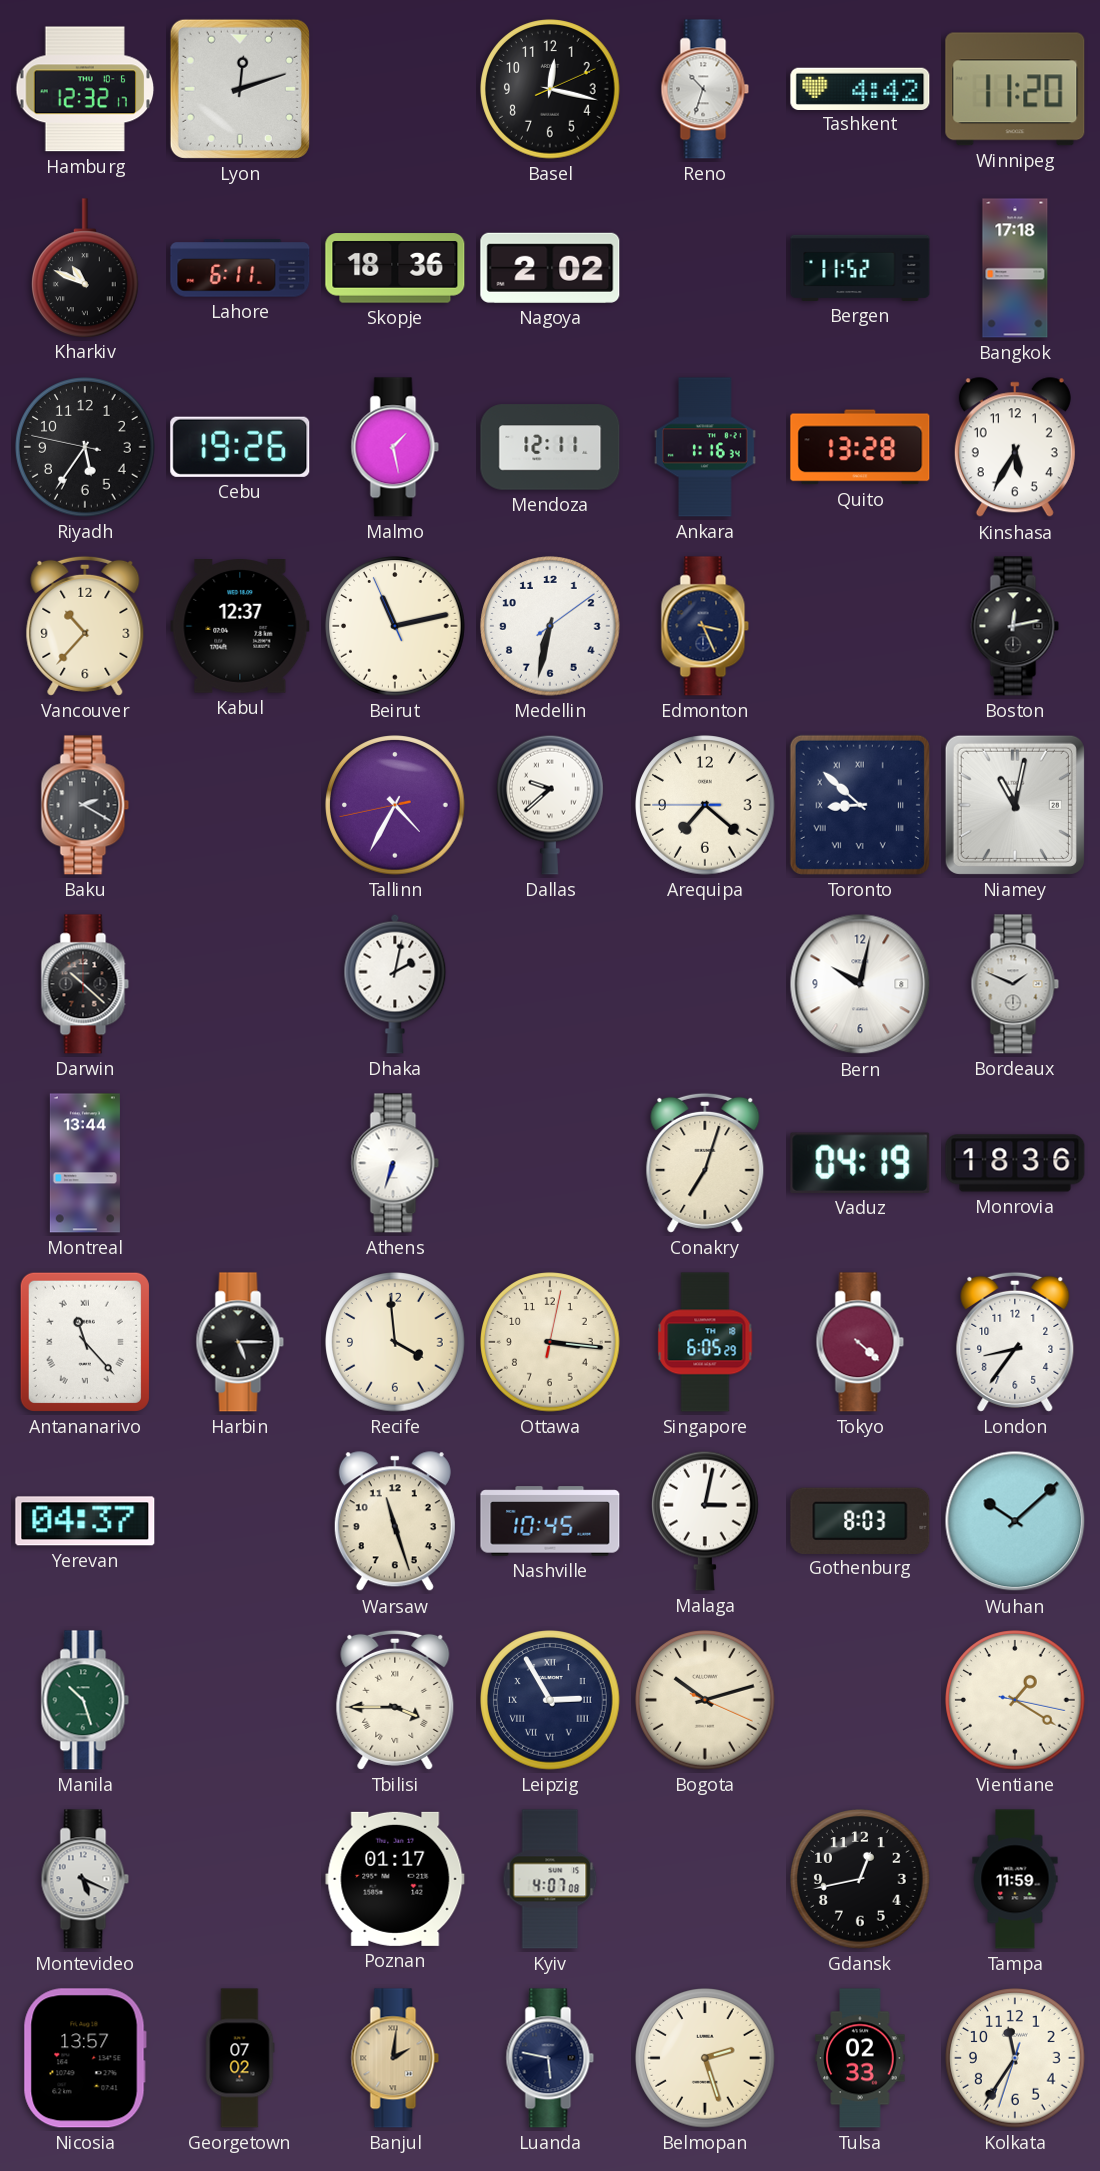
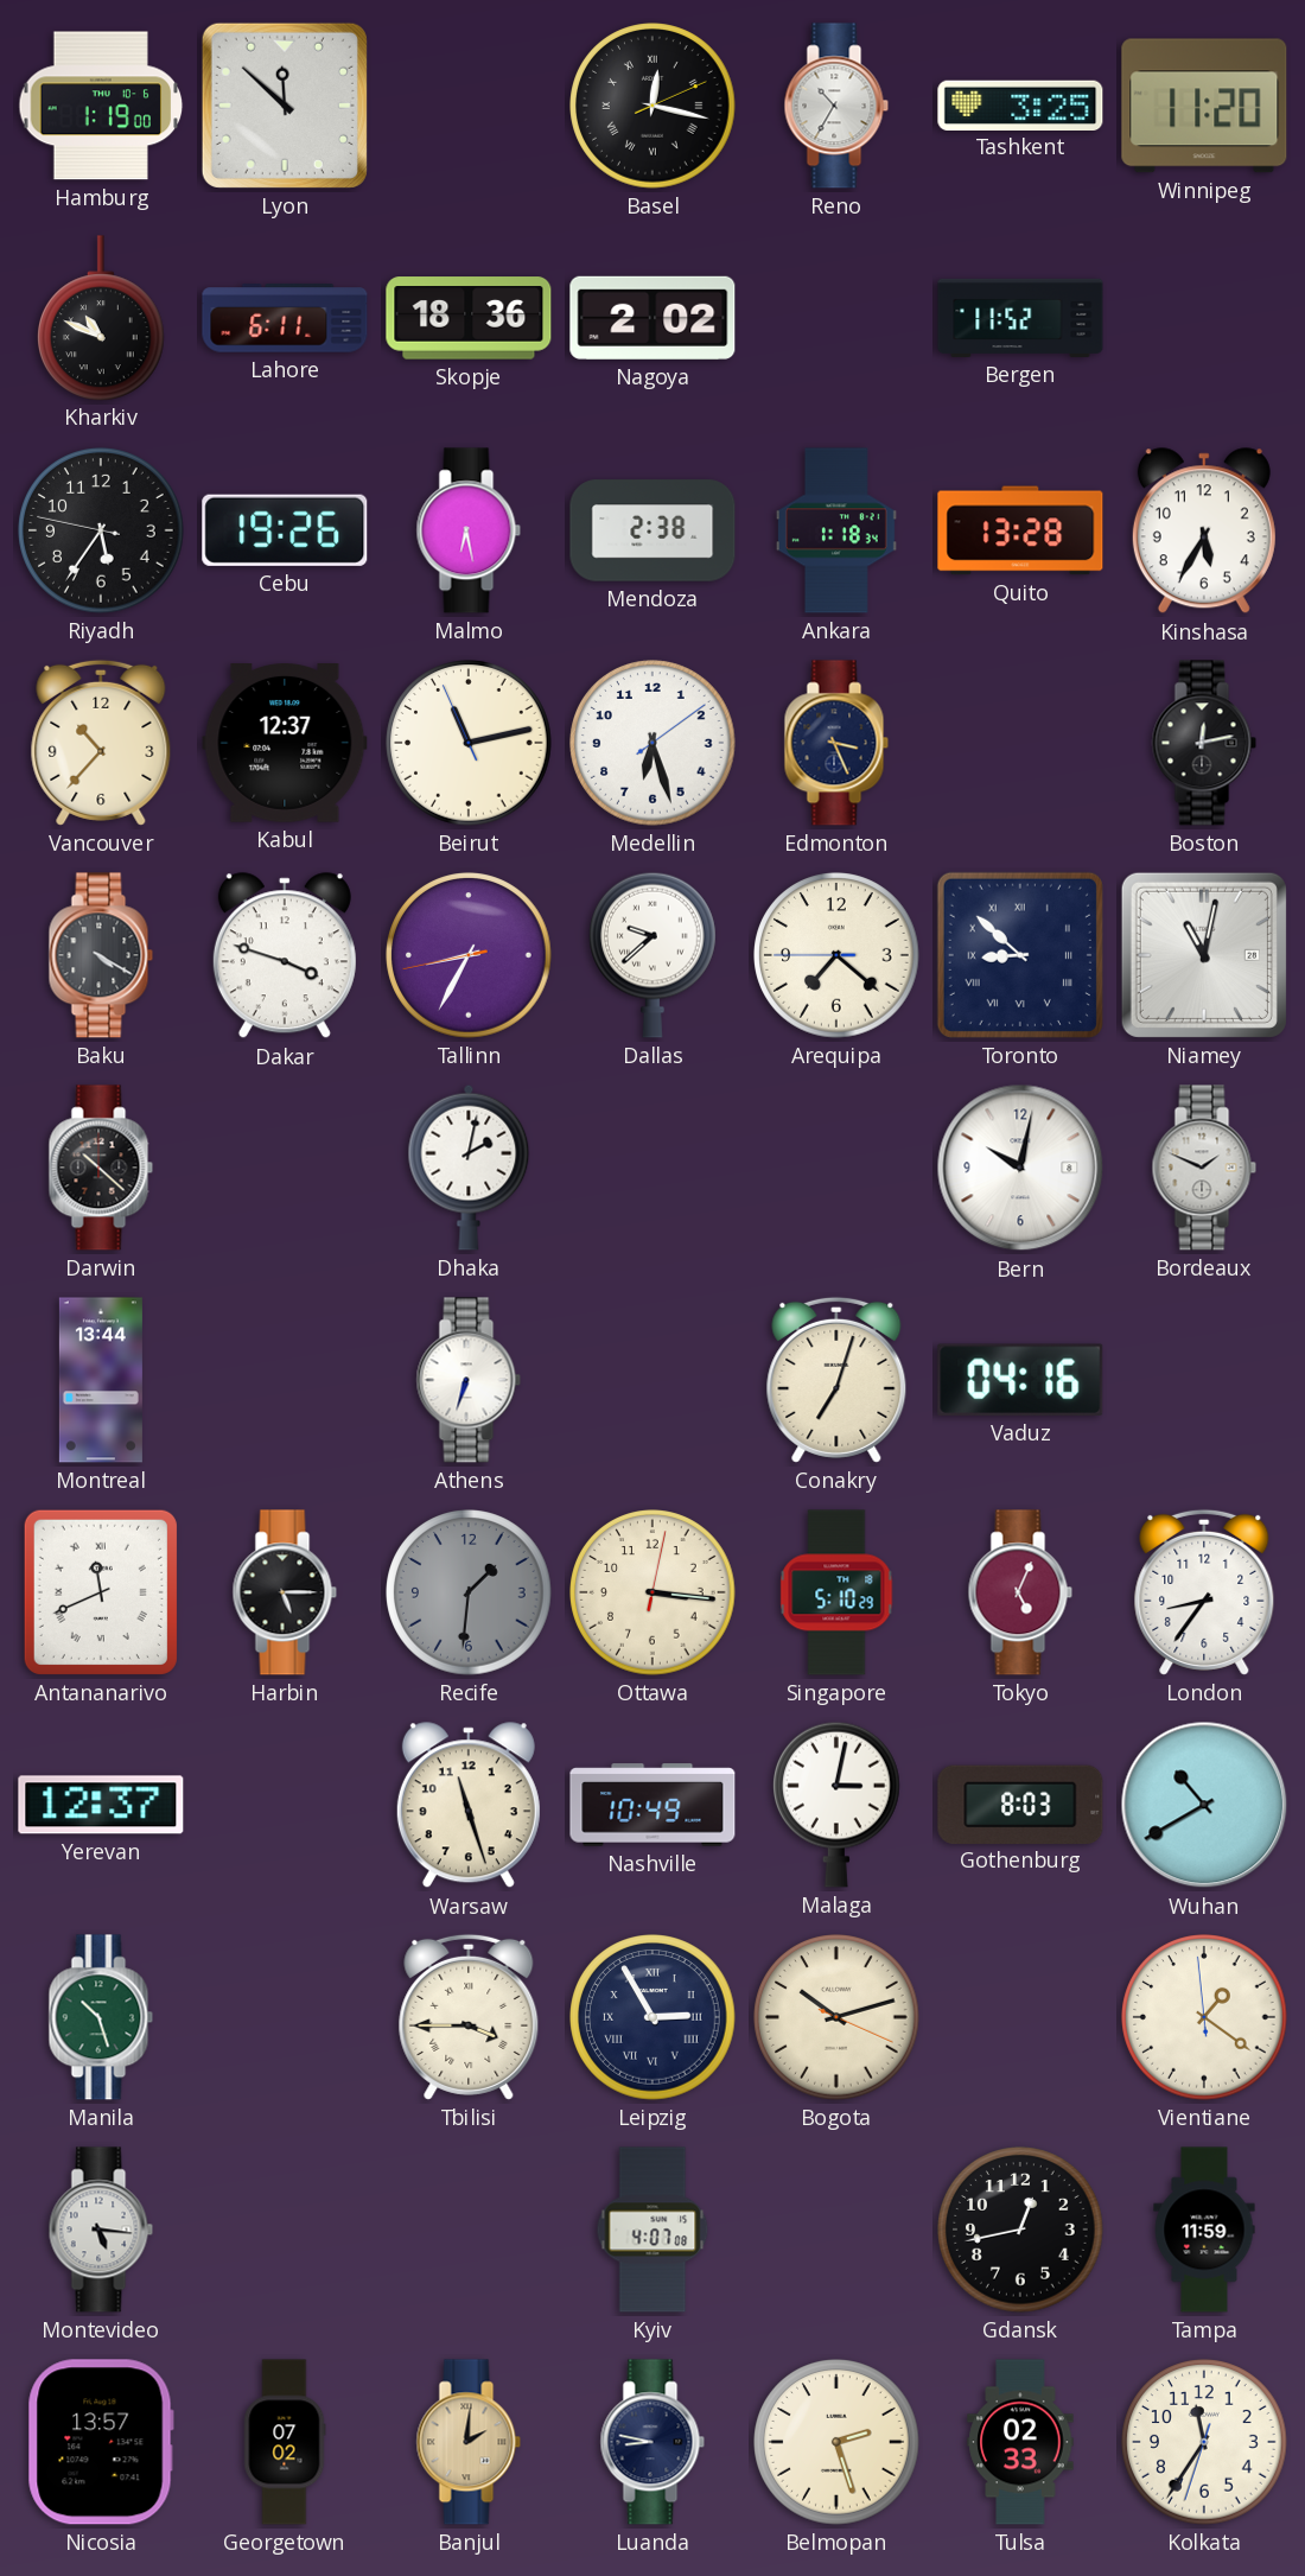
Hamburg: 12:32 -> 1:19 (101, 106)
Lyon: 12:12 -> 11:52 (285, 106)
Basel numerals: Arabic -> Roman (652, 106)
Reno: 10:33 -> 10:35 (836, 106)
Tashkent: 4:42 -> 3:25 (1020, 104)
Bangkok: 17:18 -> none (1015, 268)
Malmo: 1:28 -> 6:28 (469, 530)
Mendoza: 12:11 -> 2:38 (652, 530)
Ankara: 1:16 -> 1:18 (836, 530)
Medellin: 6:32 -> 6:27 (652, 743)
Baku: 2:20 -> 4:20 (101, 955)
Dakar: none -> 3:48 (285, 956)
Tallinn: 4:34 -> 8:34 (469, 955)
Vaduz: 04:19 -> 04:16 (1020, 1380)
Monrovia: 18:36 -> none (1015, 1163)
Antananarivo: 11:23 -> 11:41 (101, 1592)
Recife: 3:59 -> 1:31 (469, 1592)
Recife dial: cream -> grey (469, 1592)
Singapore: 6:05 -> 5:10 (836, 1592)
Tokyo: 4:22 -> 5:04 (1020, 1592)
Yerevan: 04:37 -> 12:37 (101, 1805)
Nashville: 10:45 -> 10:49 (652, 1805)
Wuhan: 10:08 -> 10:40 (1204, 1805)
Vientiane: 1:20:17 -> 1:20:59 (1204, 2017)
Montevideo: 5:19 -> 5:16 (101, 2230)
Poznan: 01:17 -> none (395, 1879)
Luanda: 5:47 -> 8:47 (652, 2442)
